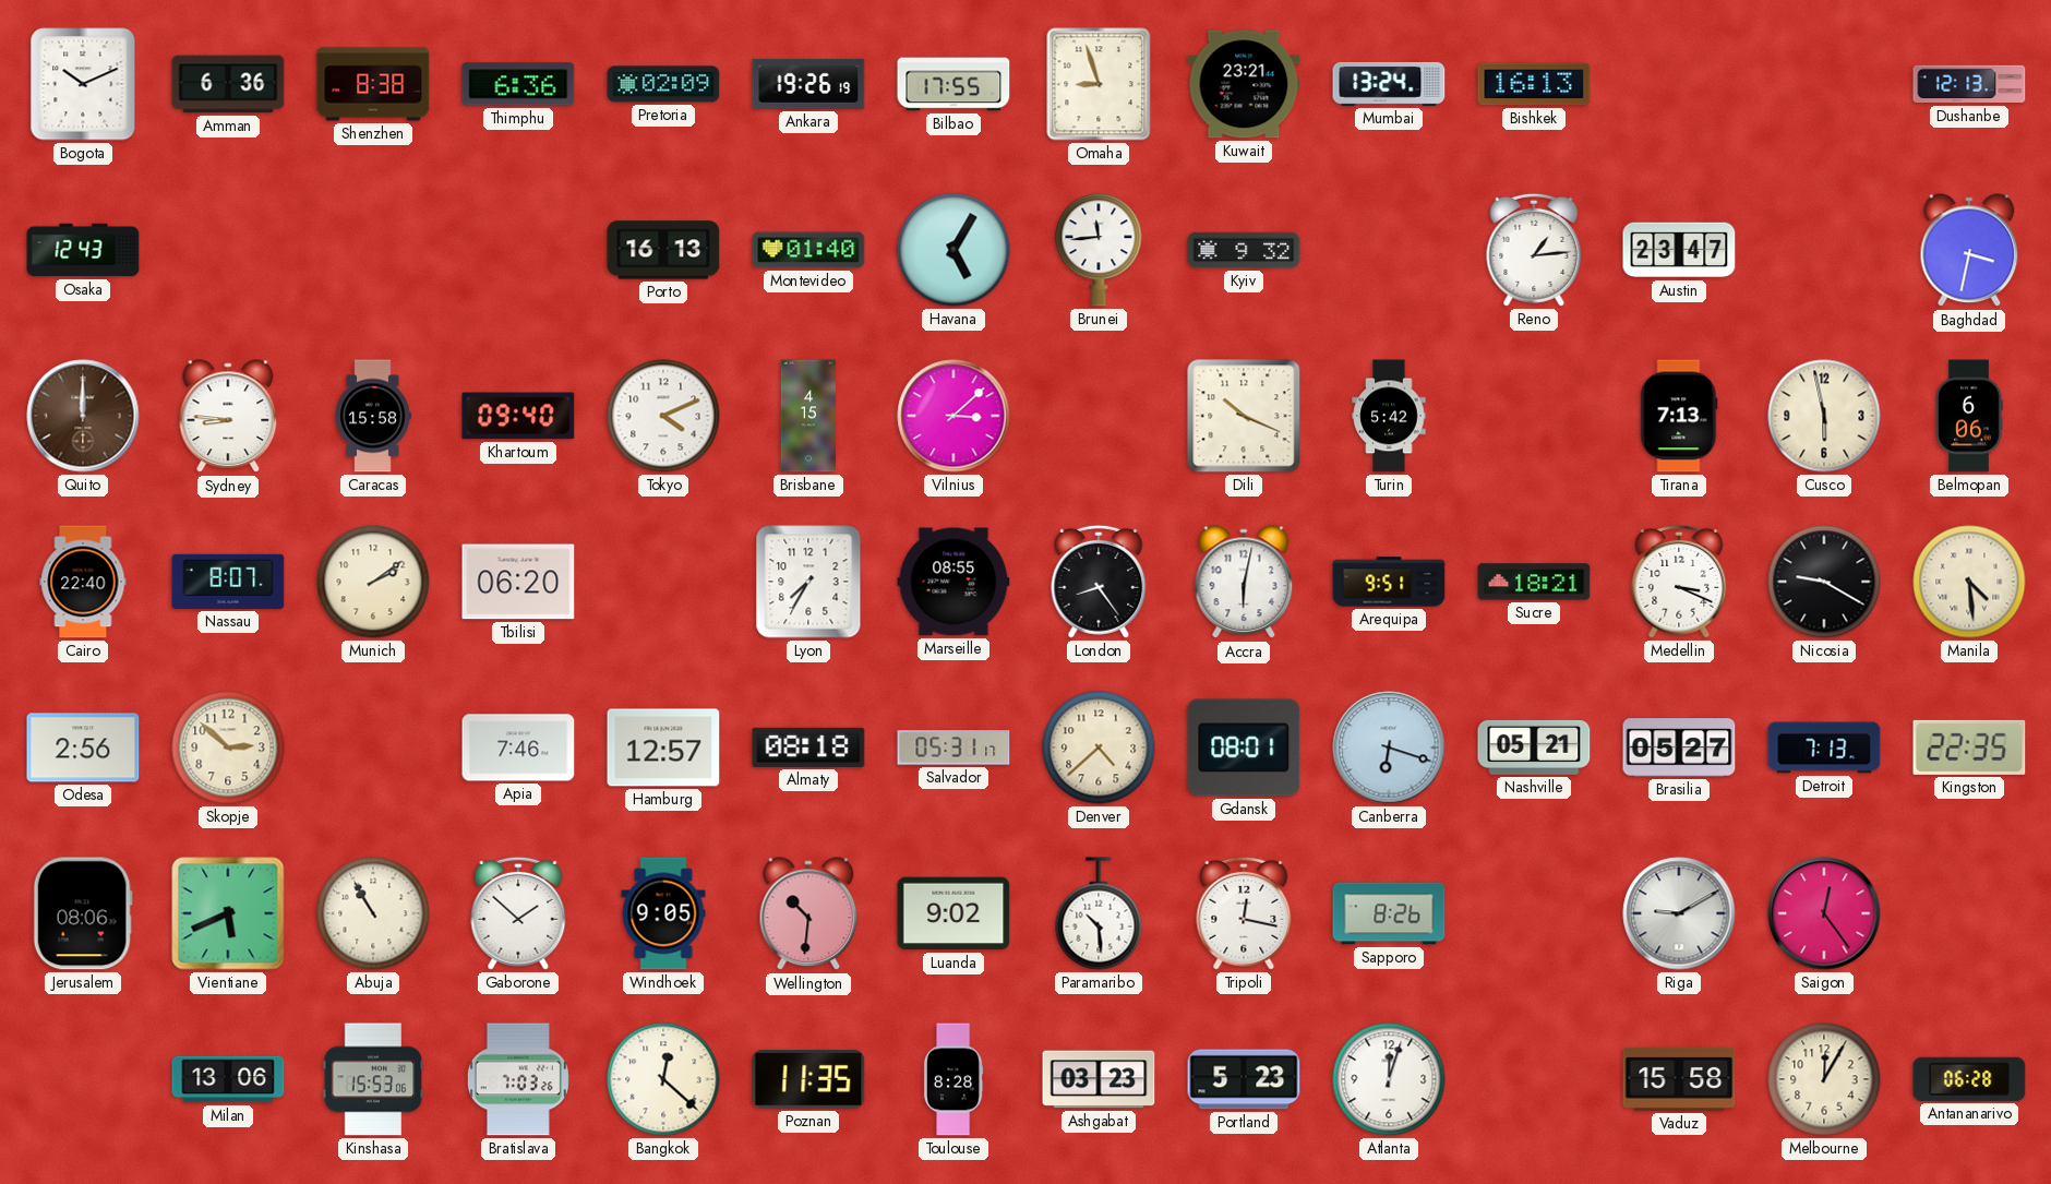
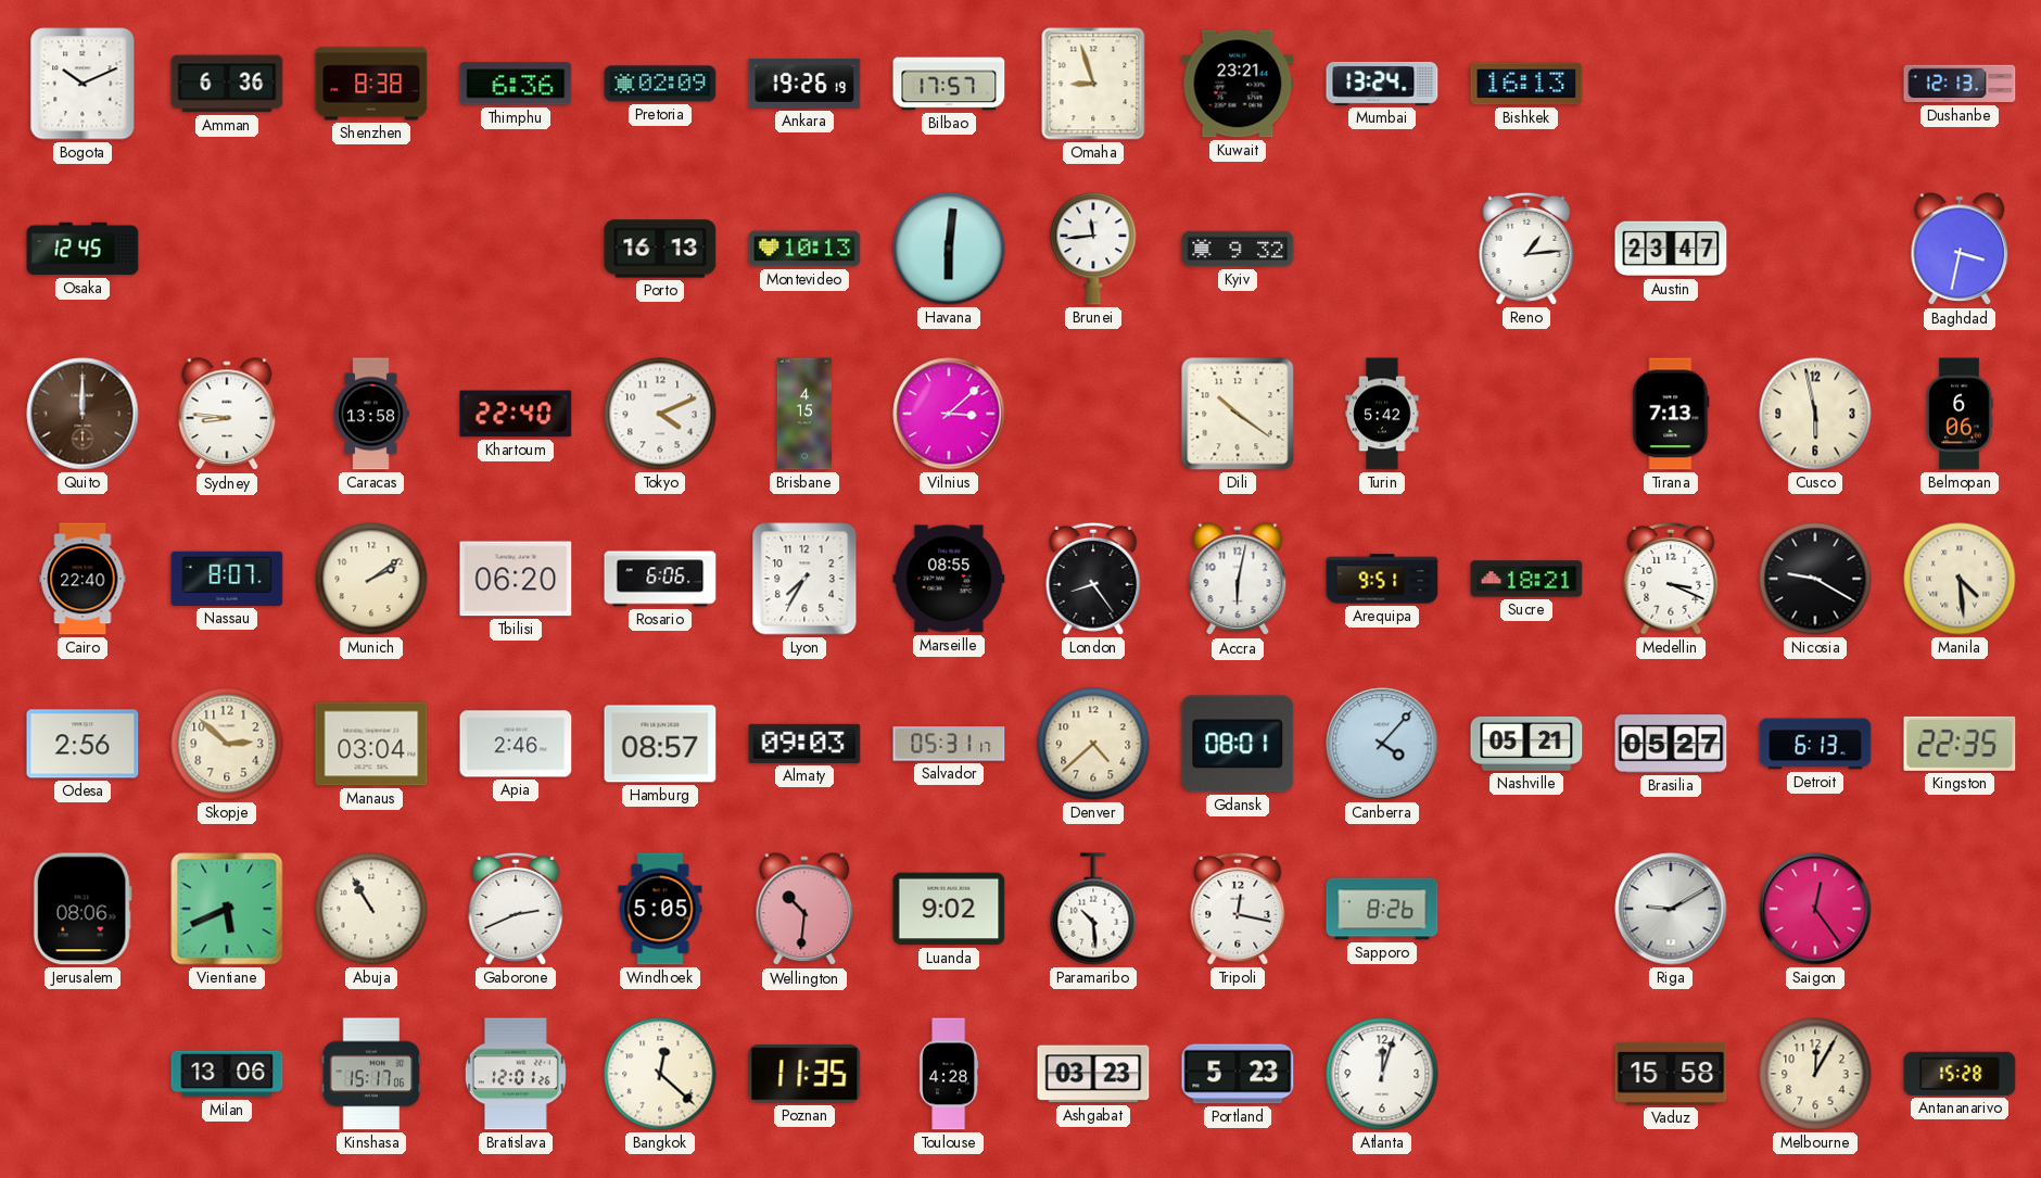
Bilbao: 17:55 -> 17:57 (949, 84)
Osaka: 12:43 -> 12:45 (83, 249)
Montevideo: 01:40 -> 10:13 (804, 249)
Havana: 5:05 -> 6:01 (949, 249)
Caracas: 15:58 -> 13:58 (371, 414)
Khartoum: 09:40 -> 22:40 (516, 414)
Dili: 10:19 -> 10:21 (1238, 414)
Rosario: none -> 6:06 (660, 579)
Manaus: none -> 03:04 (371, 744)
Apia: 7:46 -> 2:46 (516, 744)
Hamburg: 12:57 -> 08:57 (660, 744)
Almaty: 08:18 -> 09:03 (804, 744)
Canberra: 6:18 -> 4:07 (1382, 744)
Detroit: 7:13 -> 6:13 (1815, 744)
Gaborone: 1:52 -> 2:41 (516, 909)
Windhoek: 9:05 -> 5:05 (660, 909)
Kinshasa: 15:53 -> 15:17 (371, 1074)
Bratislava: 7:03 -> 12:01 (516, 1074)
Toulouse: 8:28 -> 4:28 (949, 1074)
Antananarivo: 06:28 -> 15:28 (1960, 1074)
